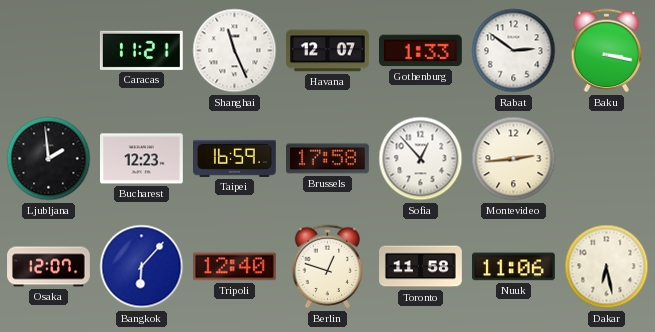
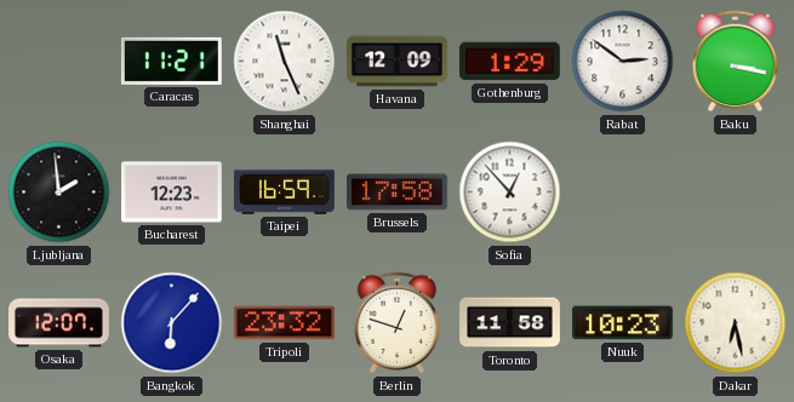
Havana: 12:07 -> 12:09 (398, 62)
Gothenburg: 1:33 -> 1:29 (509, 62)
Montevideo: 2:44 -> none (514, 159)
Tripoli: 12:40 -> 23:32 (285, 323)
Nuuk: 11:06 -> 10:23 (623, 323)
